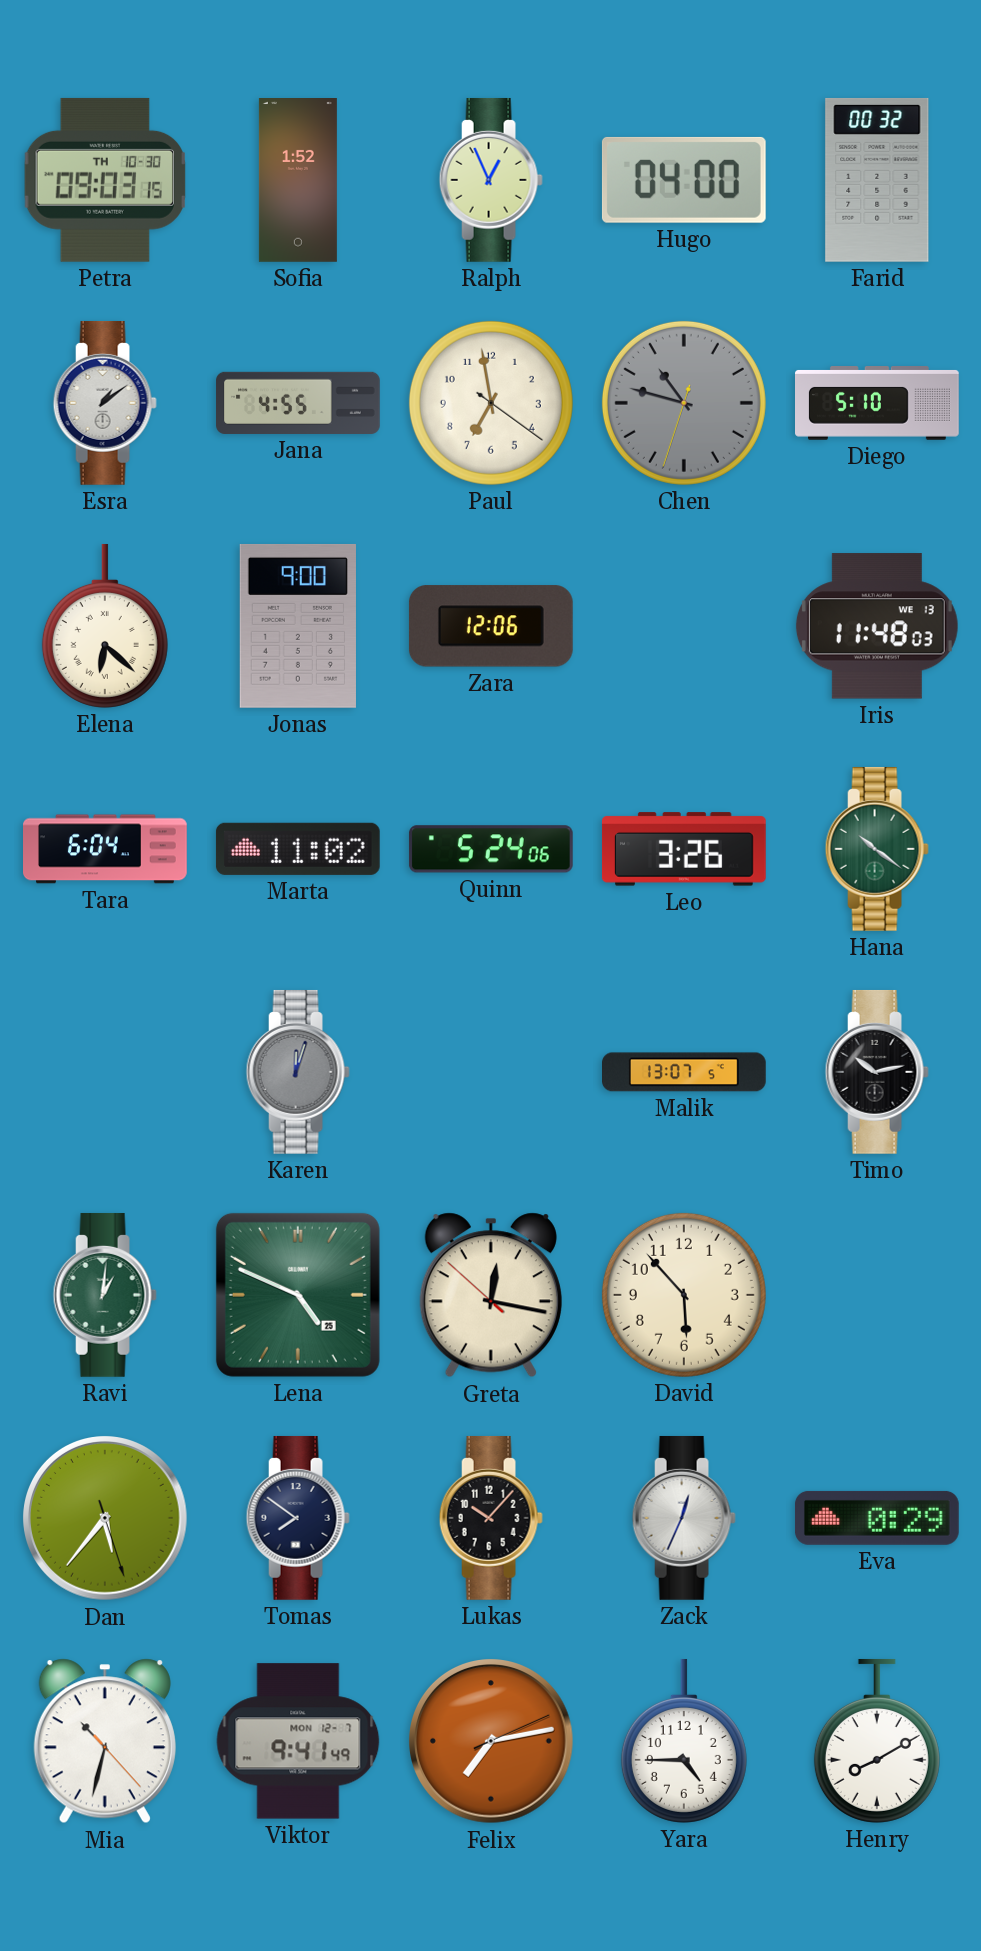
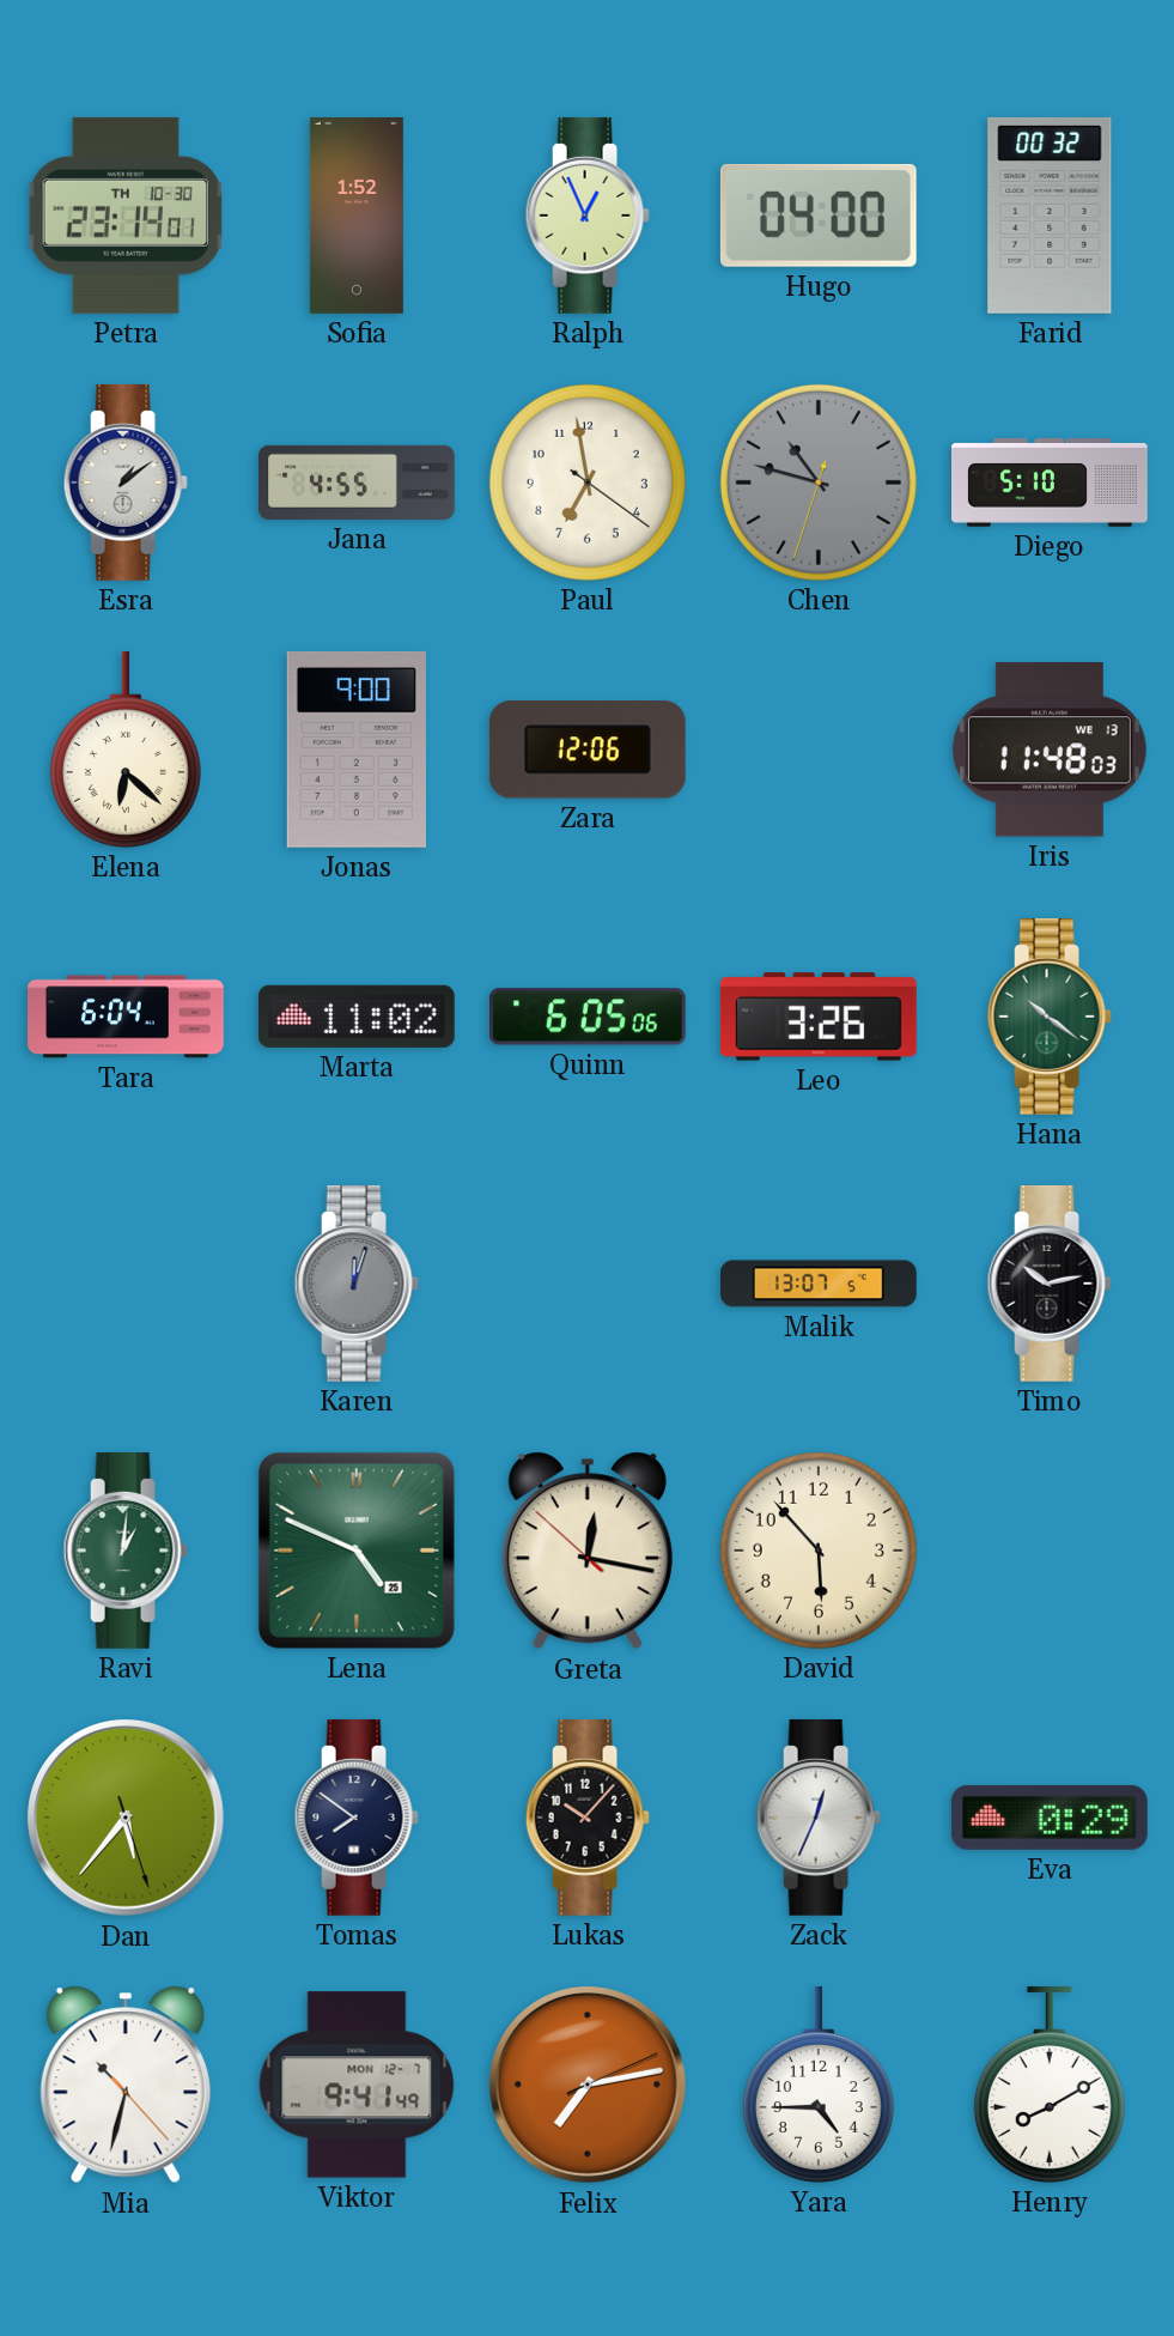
Petra: 09:03 -> 23:14 (124, 216)
Quinn: 5:24 -> 6:05 (588, 1017)
